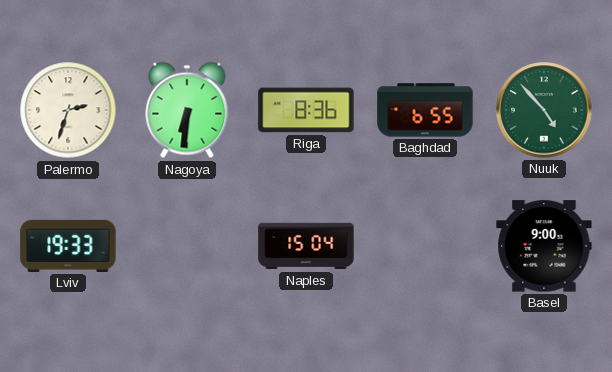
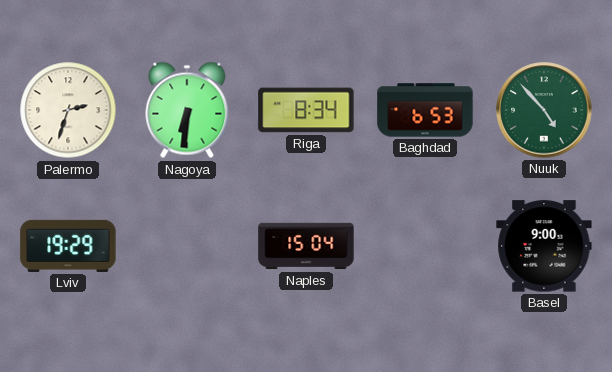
Riga: 8:36 -> 8:34 (306, 110)
Baghdad: 6:55 -> 6:53 (425, 110)
Lviv: 19:33 -> 19:29 (68, 246)
